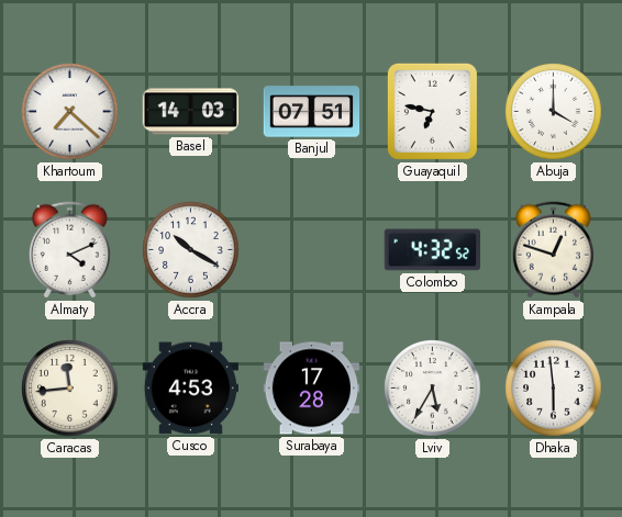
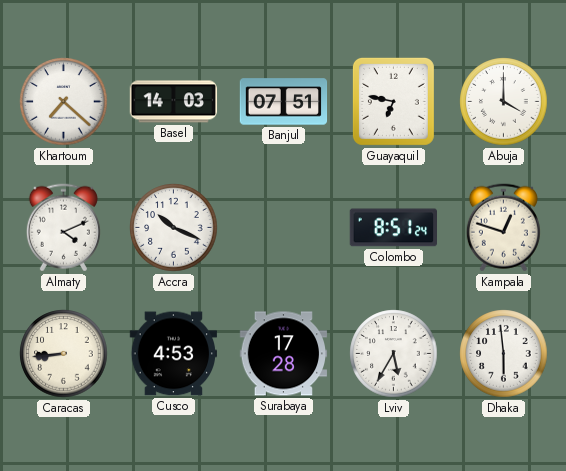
Accra: 10:20 -> 10:19 (174, 228)
Colombo: 4:32 -> 8:51 (393, 228)
Caracas: 11:44 -> 8:44 (64, 354)
